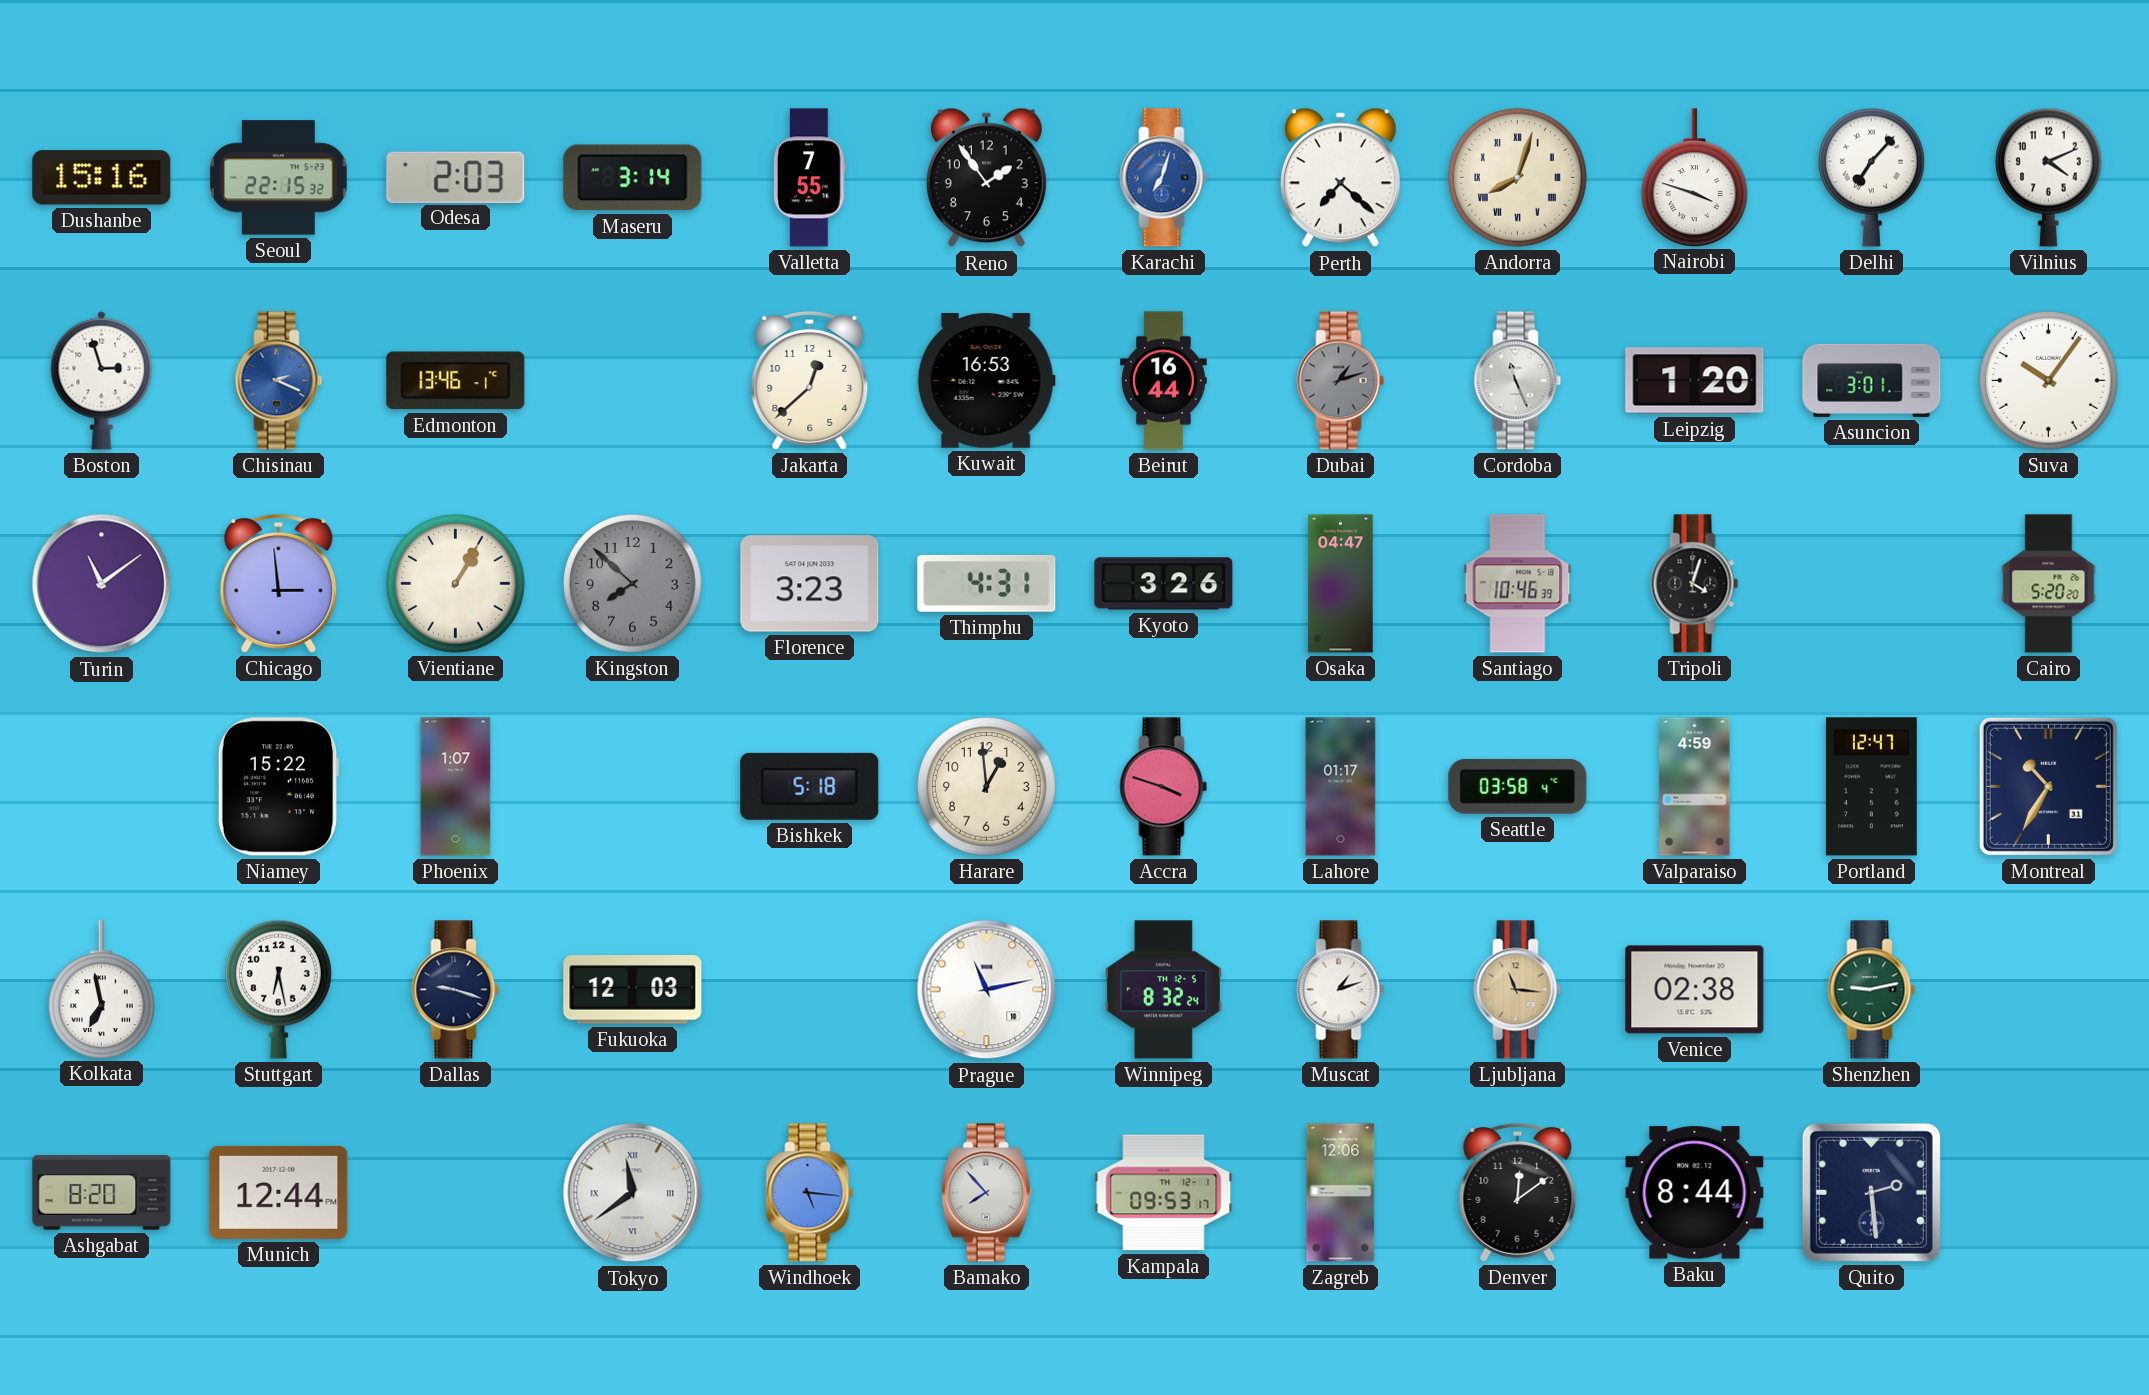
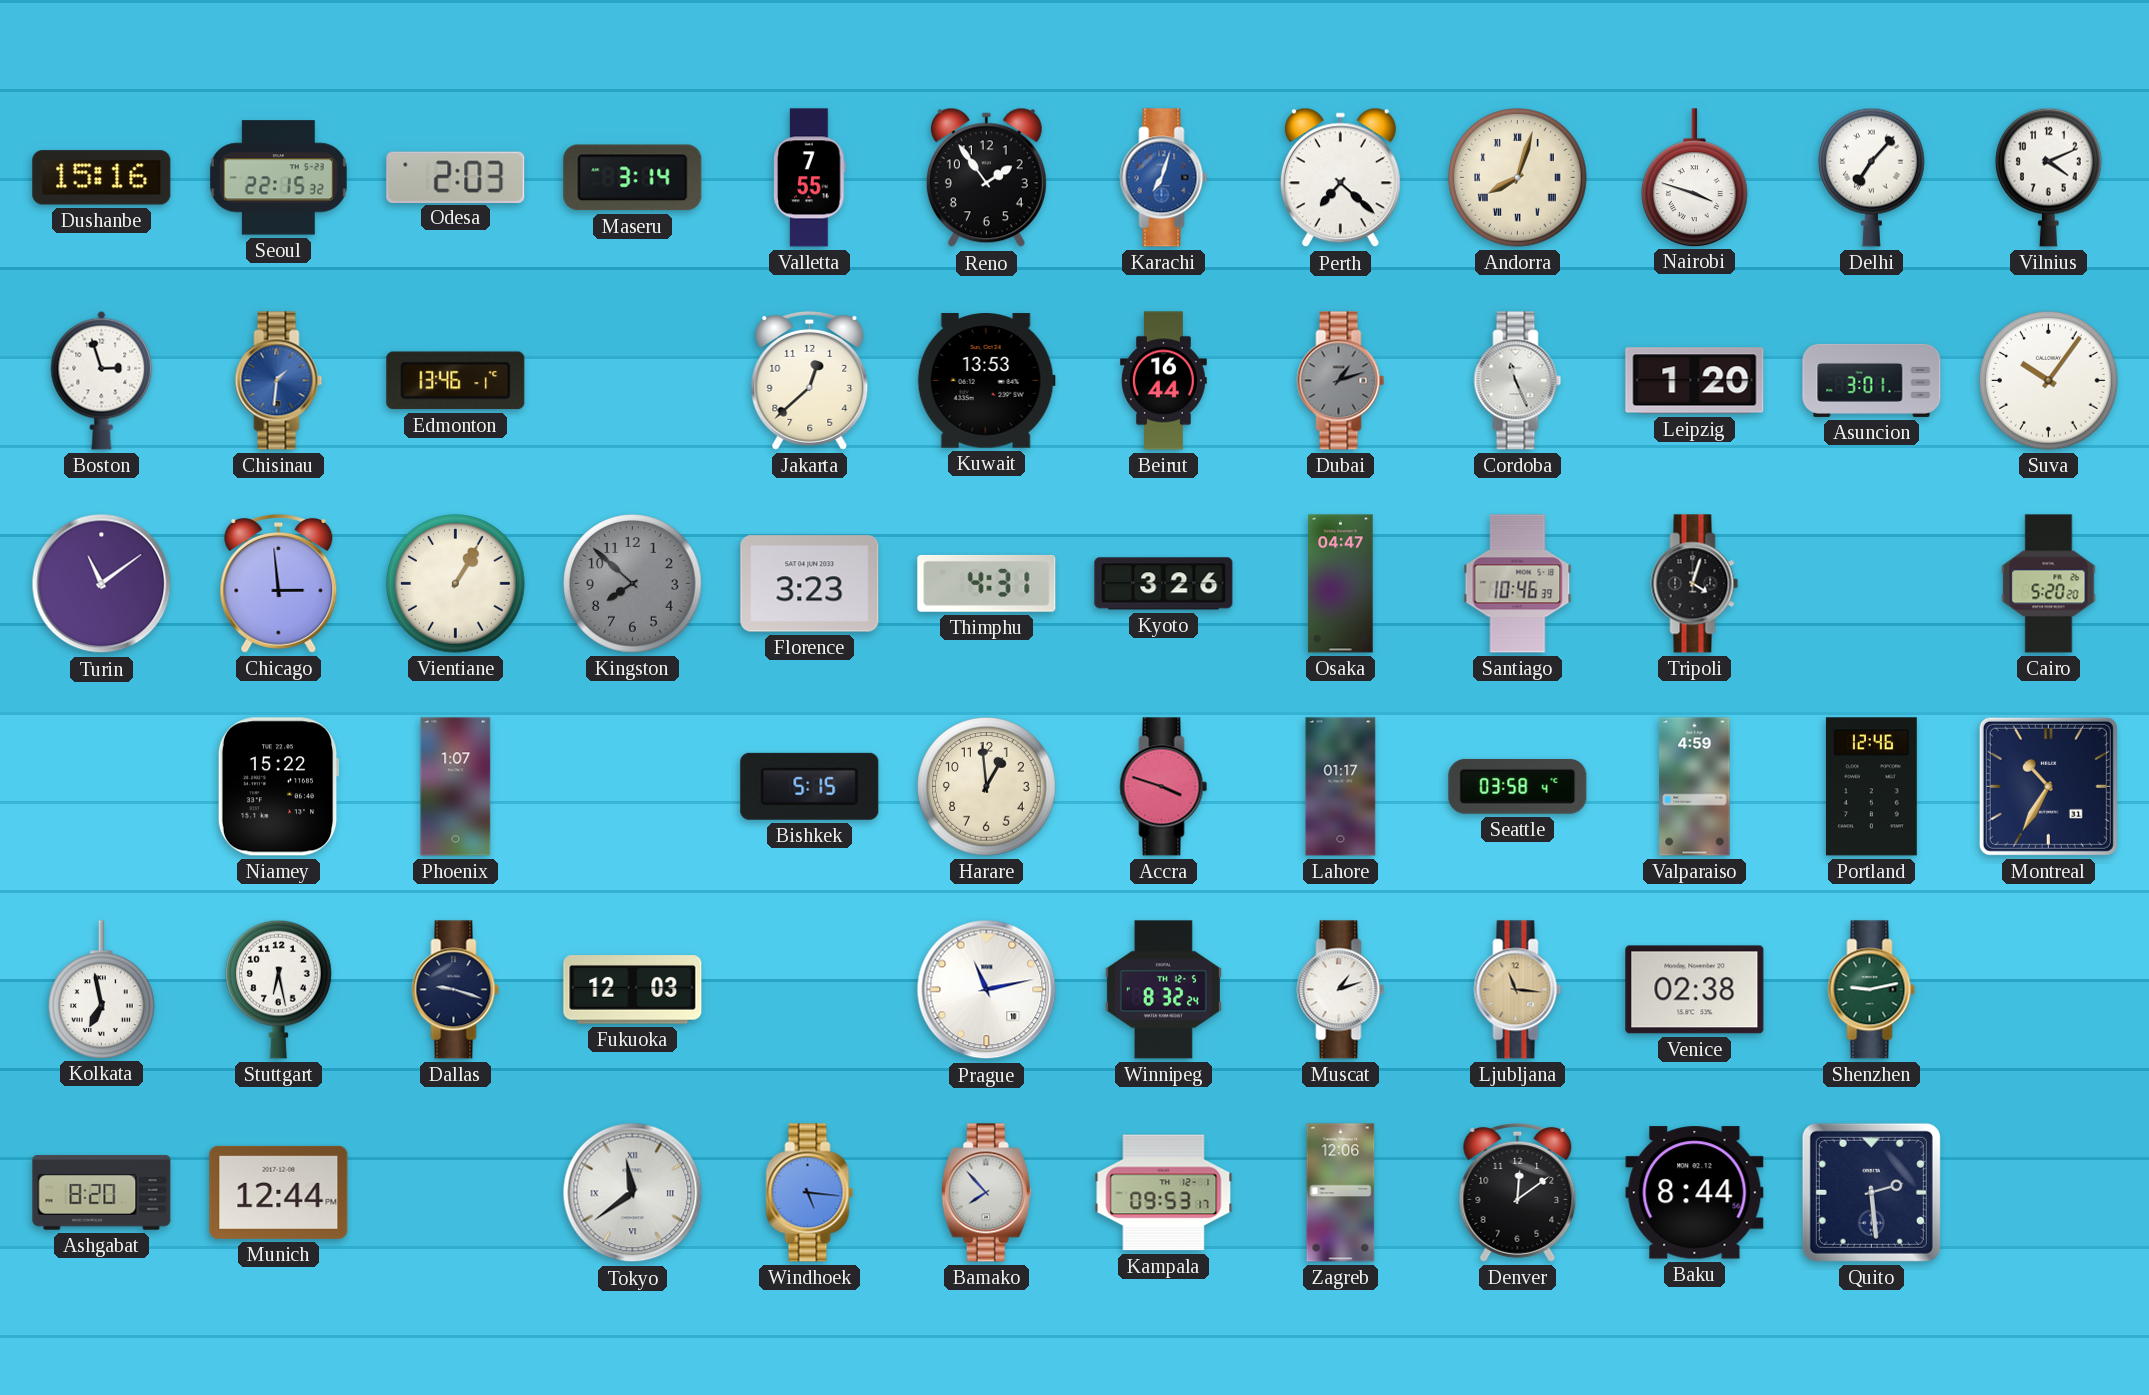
Chisinau: 2:19 -> 1:31 (279, 381)
Kuwait: 16:53 -> 13:53 (986, 381)
Bishkek: 5:18 -> 5:15 (810, 786)
Portland: 12:47 -> 12:46 (1871, 787)
